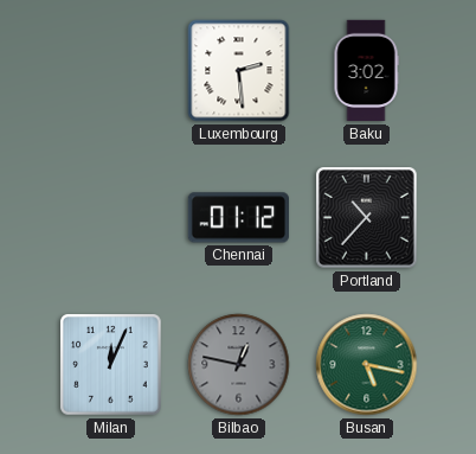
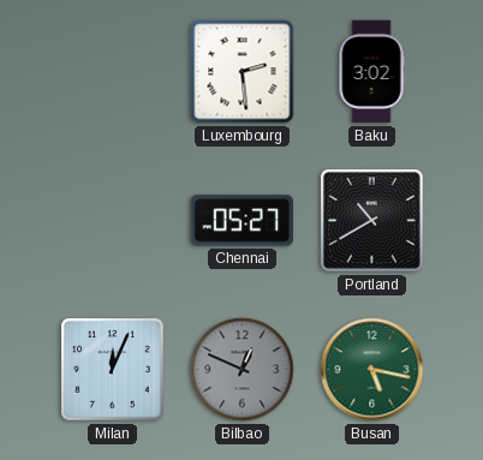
Chennai: 01:12 -> 05:27 (241, 221)
Portland: 10:37 -> 10:40 (372, 221)
Bilbao: 12:47 -> 12:49 (243, 370)
